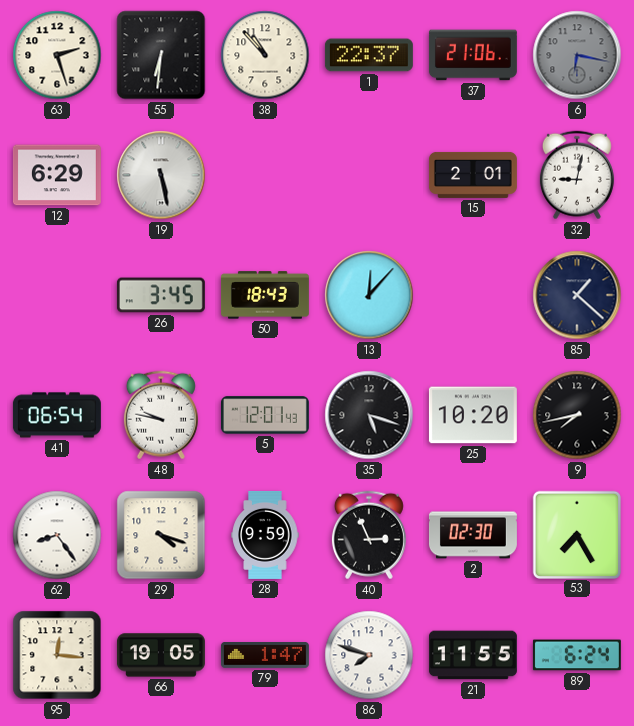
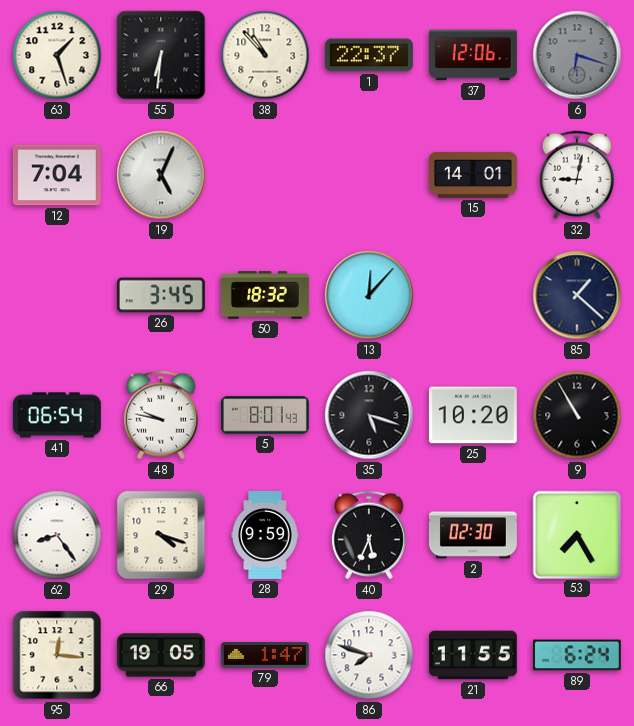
63: 2:27 -> 1:27 (57, 55)
37: 21:06 -> 12:06 (473, 55)
6: 6:17 -> 6:18 (577, 55)
12: 6:29 -> 7:04 (57, 175)
19: 5:28 -> 5:04 (161, 175)
15: 2:01 -> 14:01 (473, 175)
50: 18:43 -> 18:32 (265, 295)
5: 12:01 -> 8:01 (265, 415)
9: 7:43 -> 10:55 (577, 415)
40: 2:56 -> 5:34 (369, 535)
